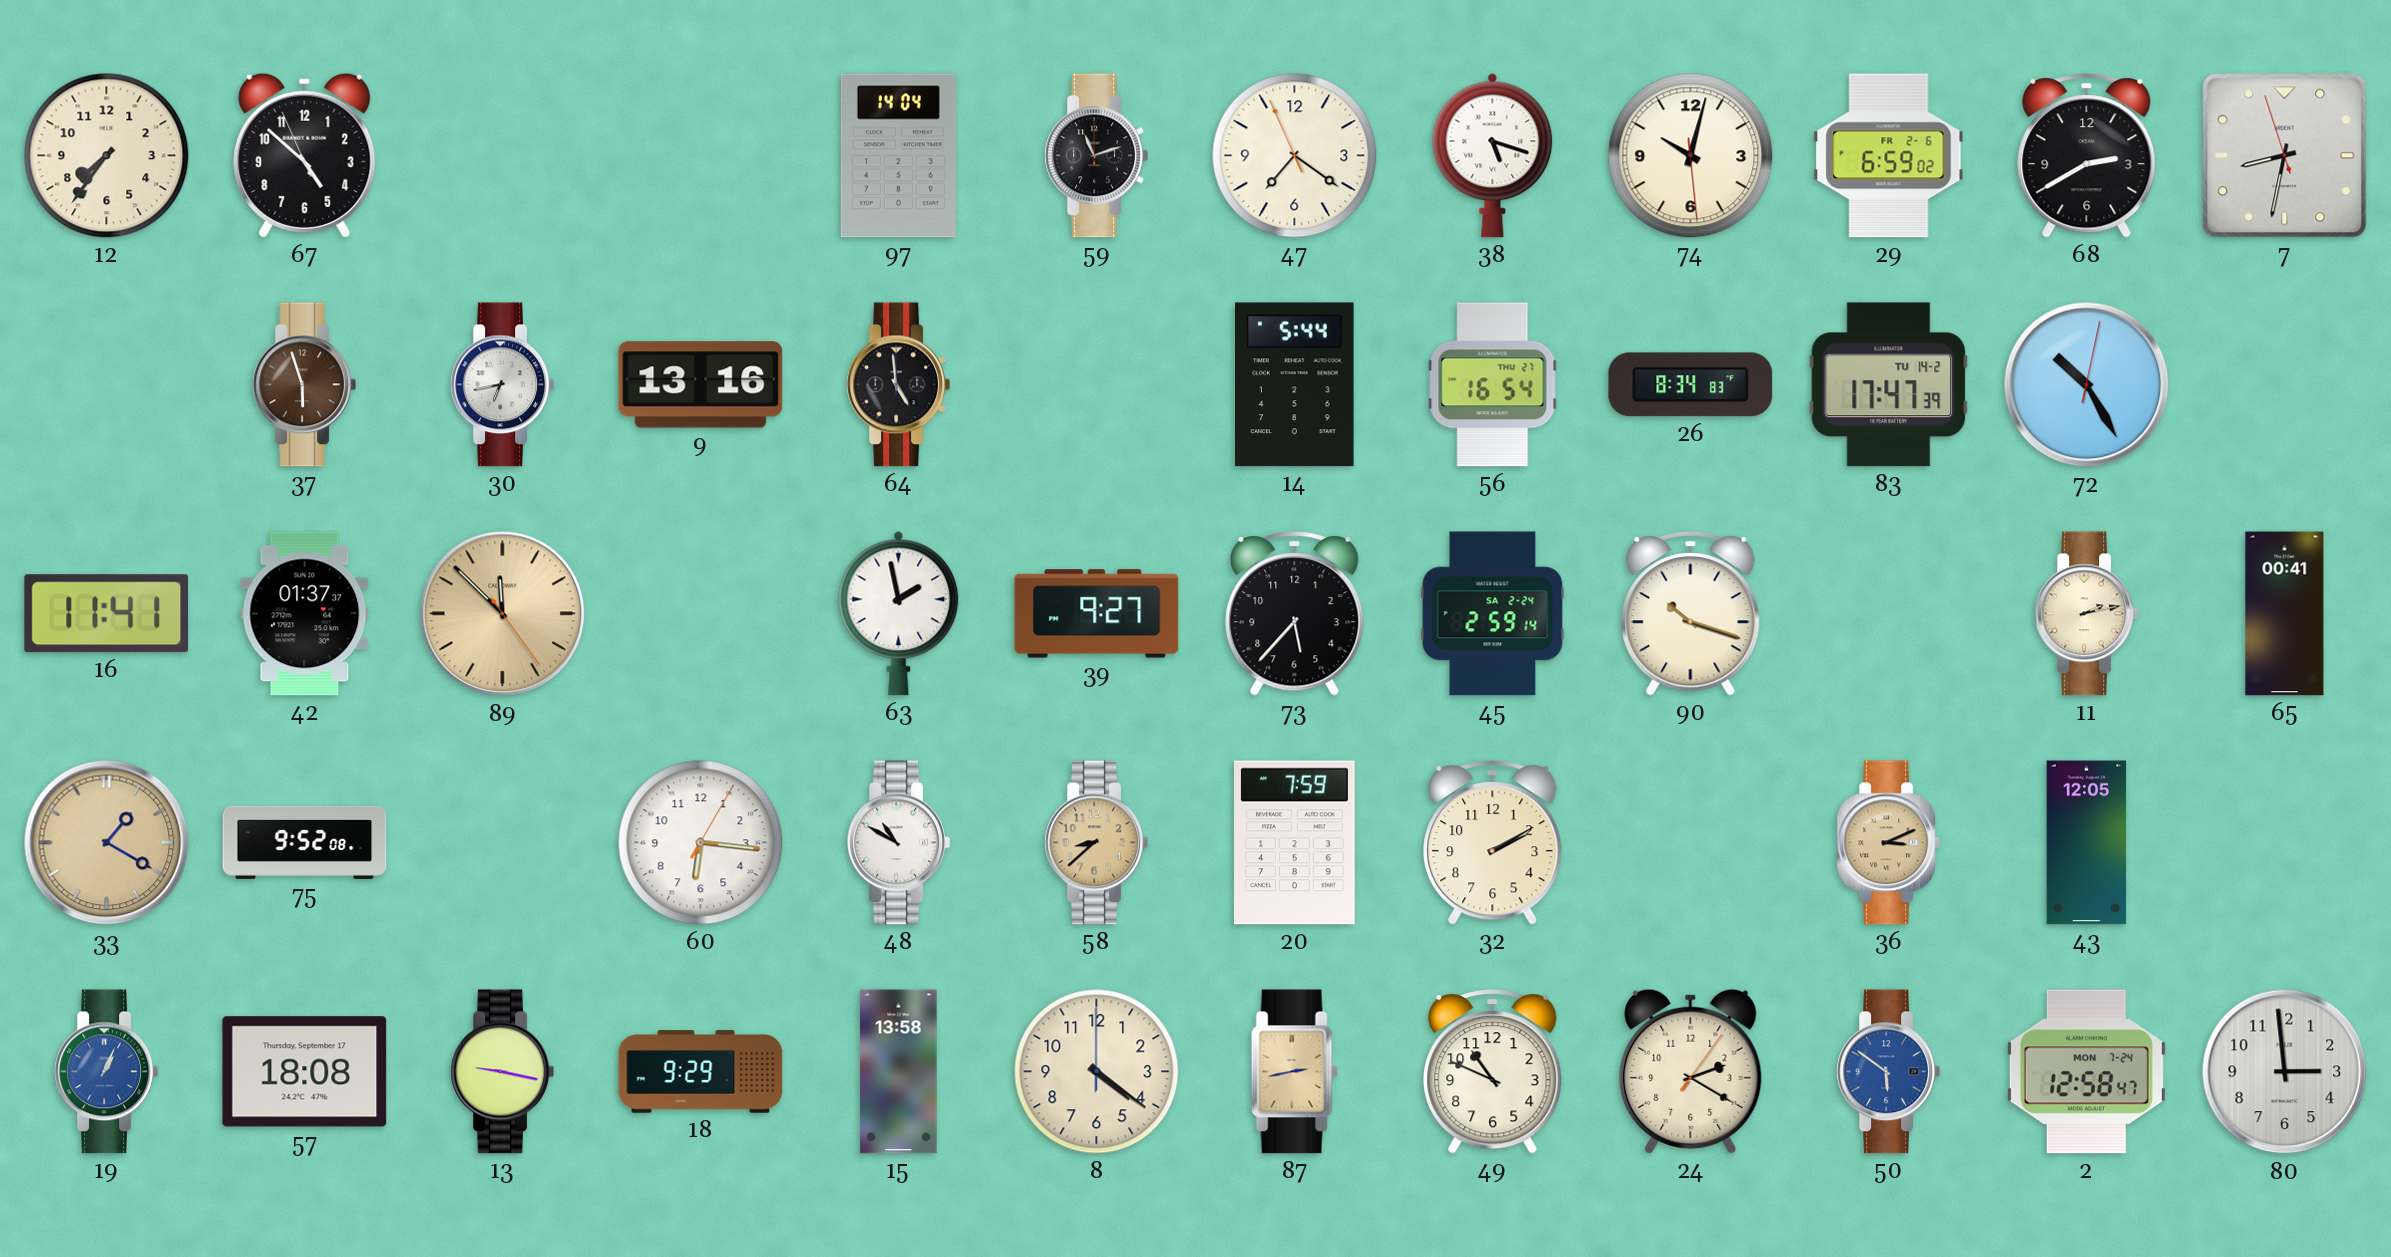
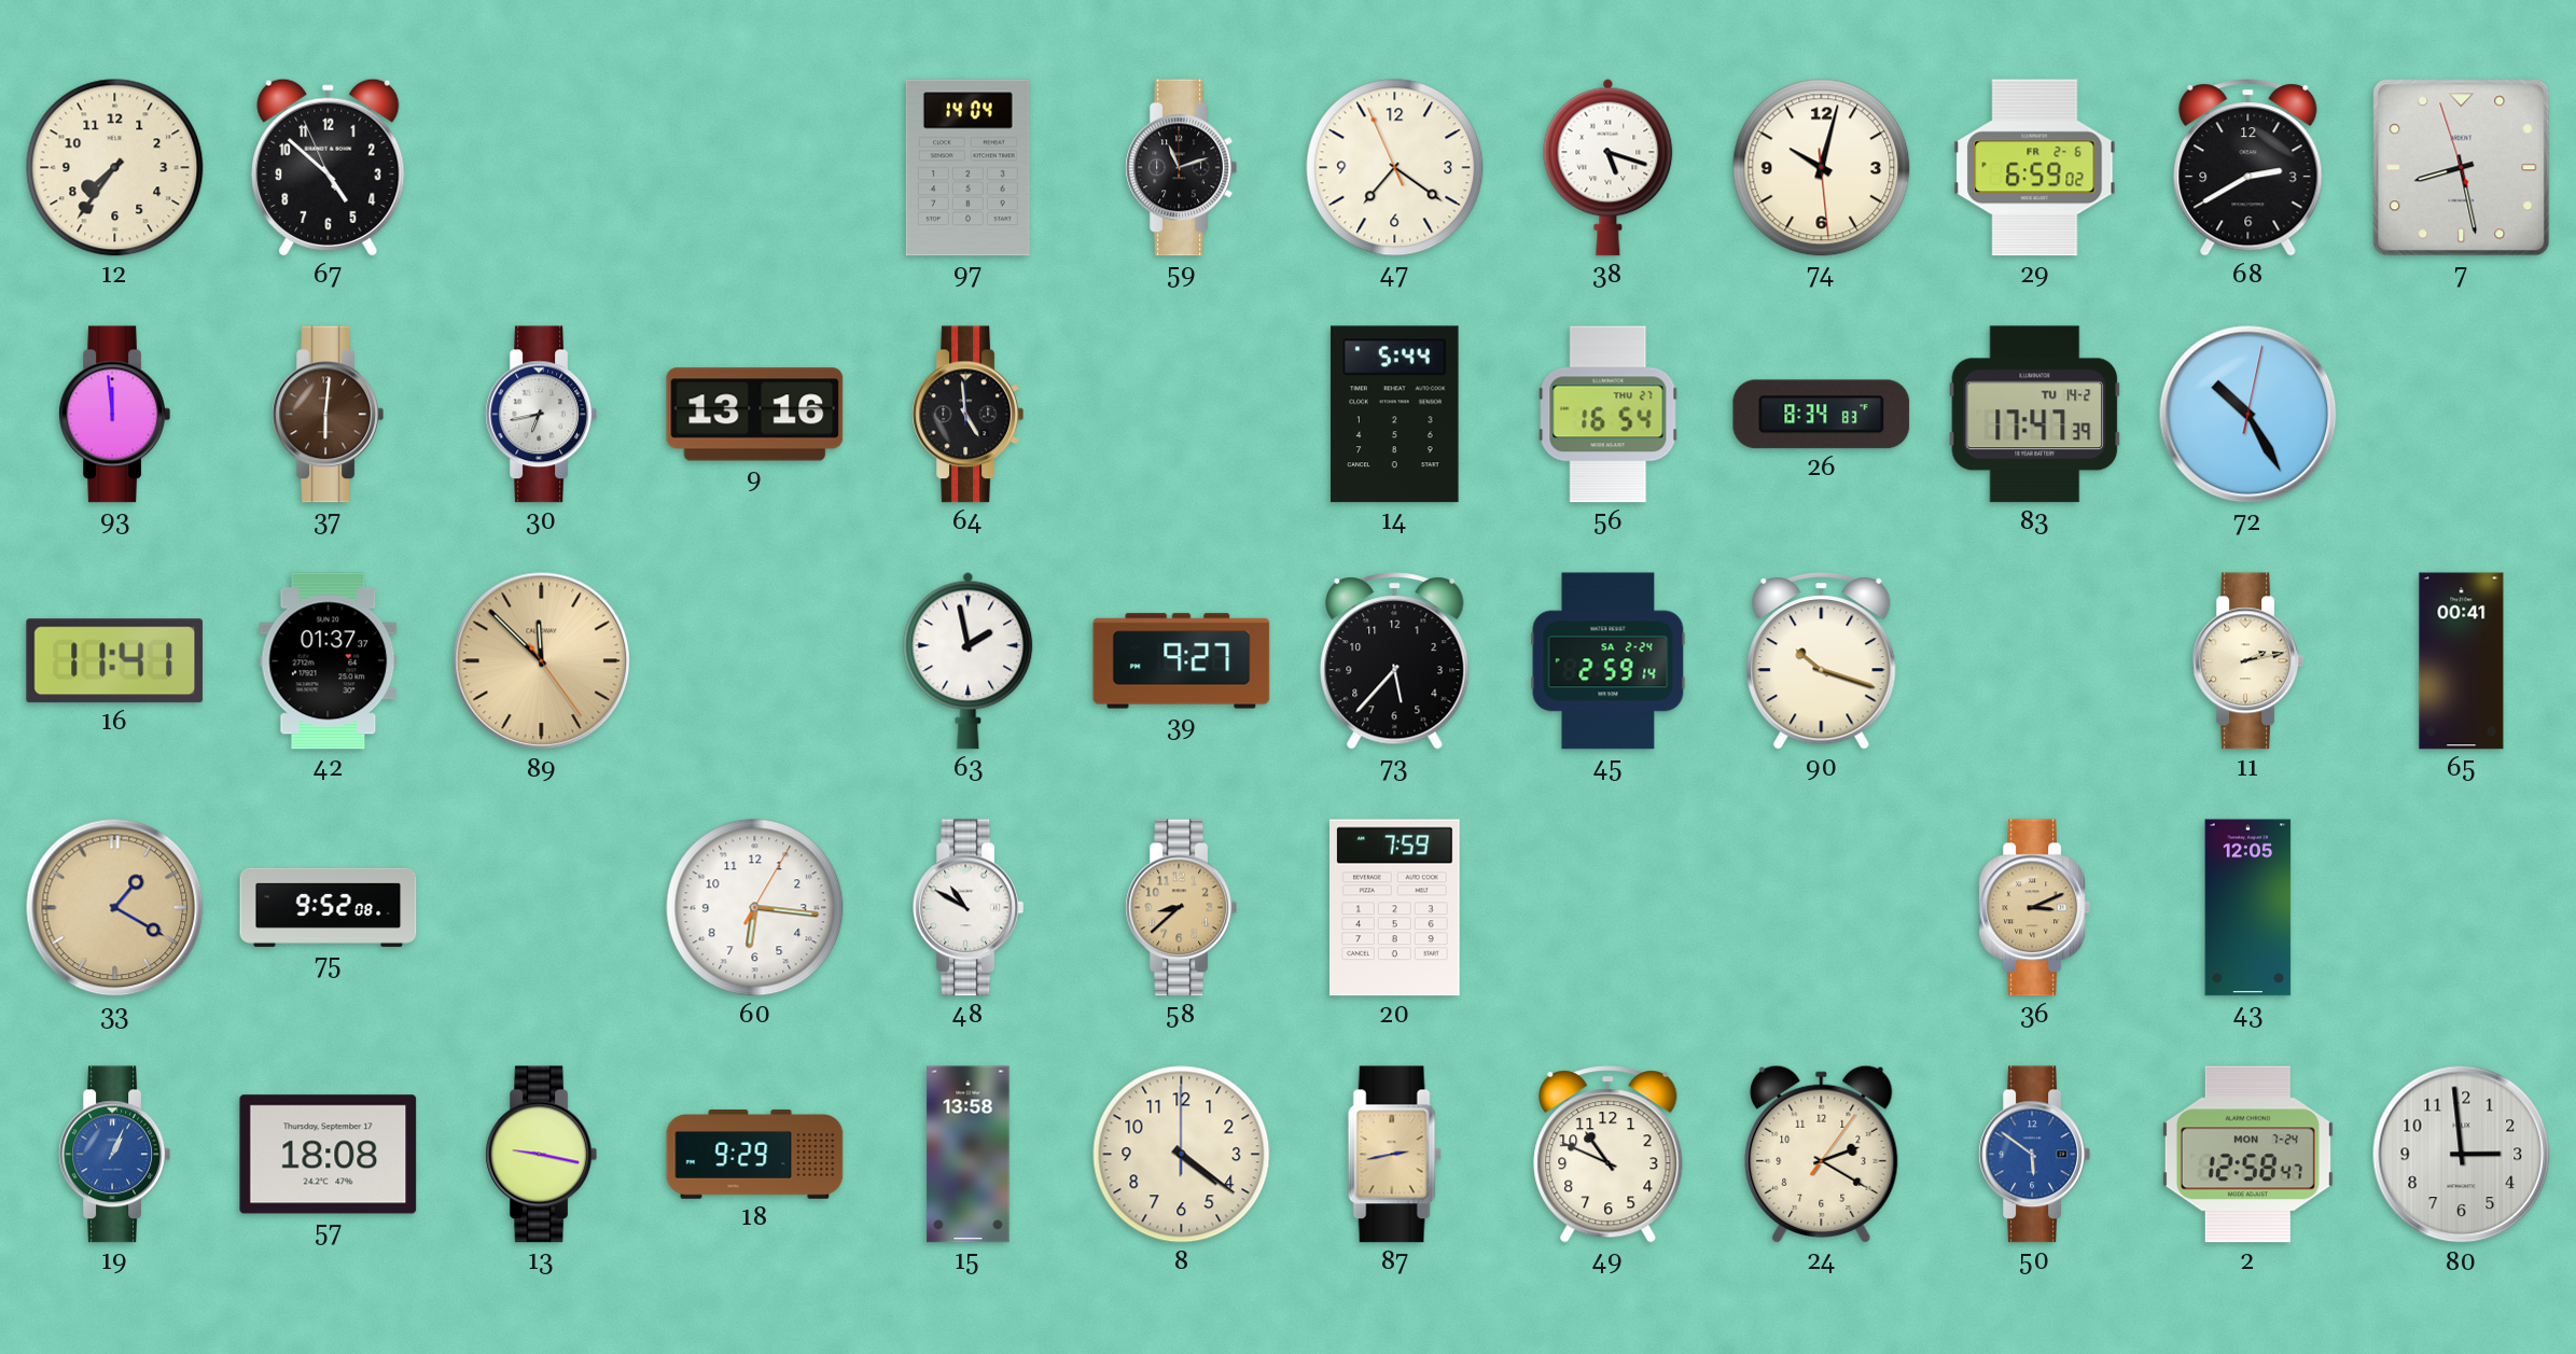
7: 8:31 -> 8:27 (2462, 168)
93: none -> 11:59 (114, 415)
37: 5:57 -> 6:01 (328, 415)
32: 2:10 -> none (1493, 843)
